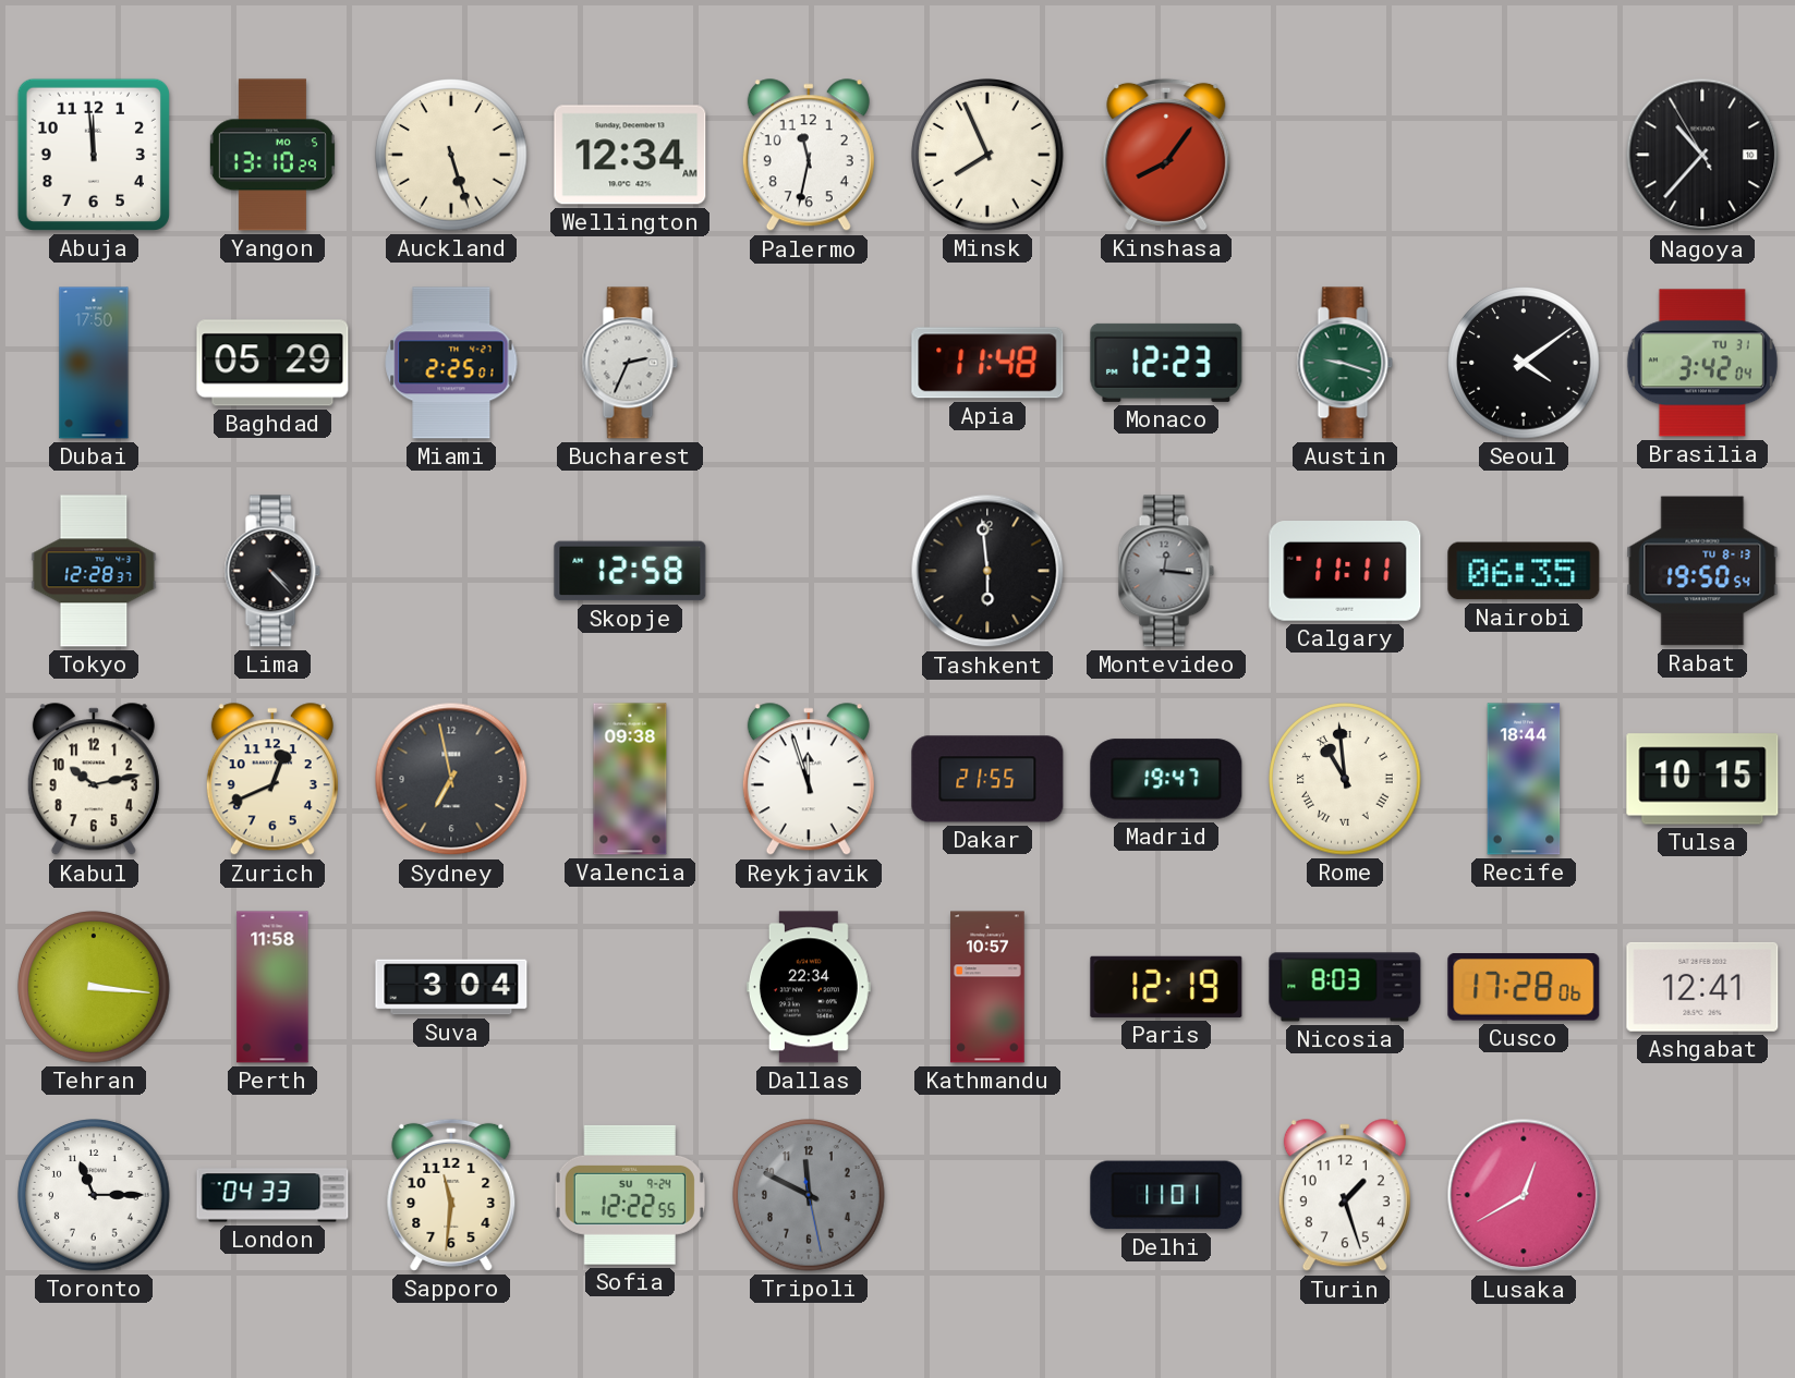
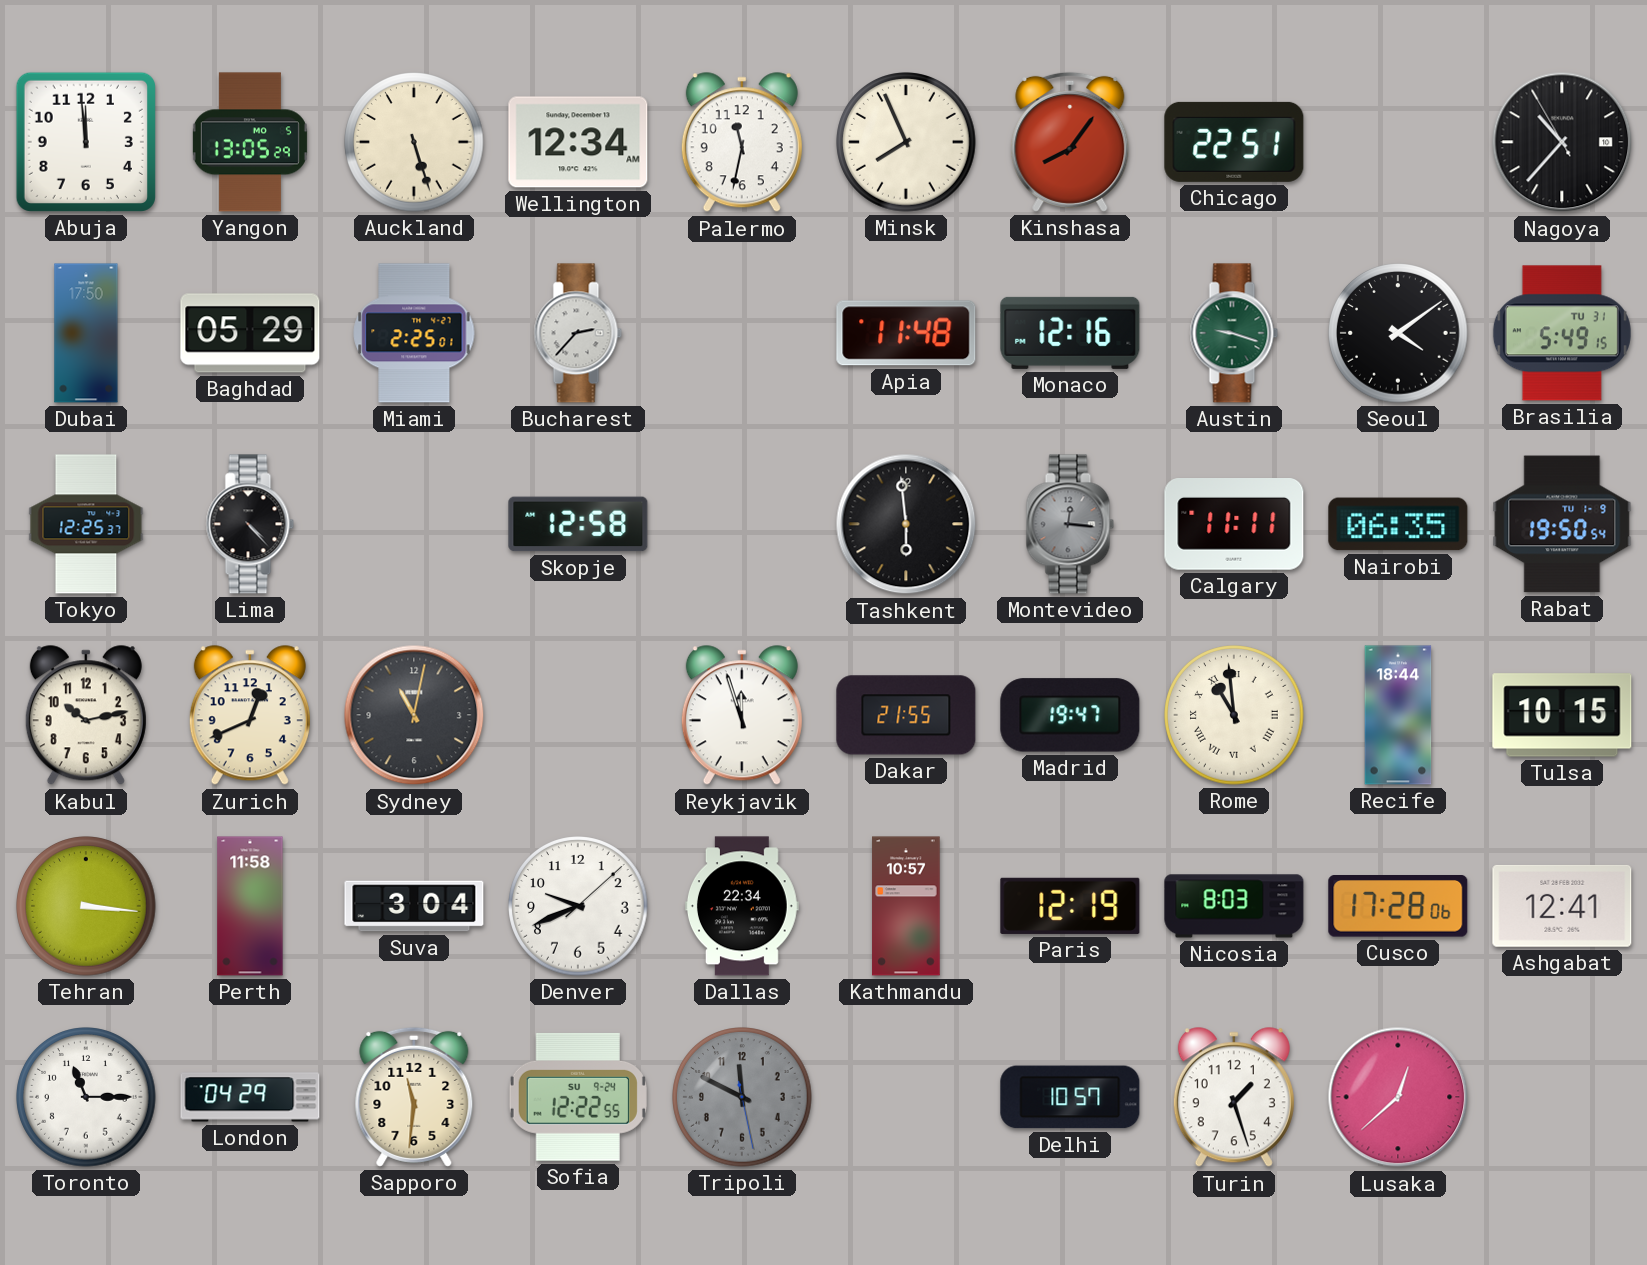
Yangon: 13:10 -> 13:05 (250, 142)
Chicago: none -> 22:51 (1234, 142)
Bucharest: 2:34 -> 2:37 (578, 333)
Monaco: 12:23 -> 12:16 (1070, 333)
Brasilia: 3:42 -> 5:49 (1562, 333)
Tokyo: 12:28 -> 12:25 (86, 524)
Rabat date: TU 8-13 -> TU 1-9 (1562, 524)
Sydney: 6:58 -> 11:02 (414, 715)
Valencia: 09:38 -> none (630, 779)
Denver: none -> 9:41 (578, 906)
London: 04:33 -> 04:29 (250, 1097)
Delhi: 11:01 -> 10:57 (1070, 1097)
Lusaka: 12:40 -> 12:38 (1398, 1097)
